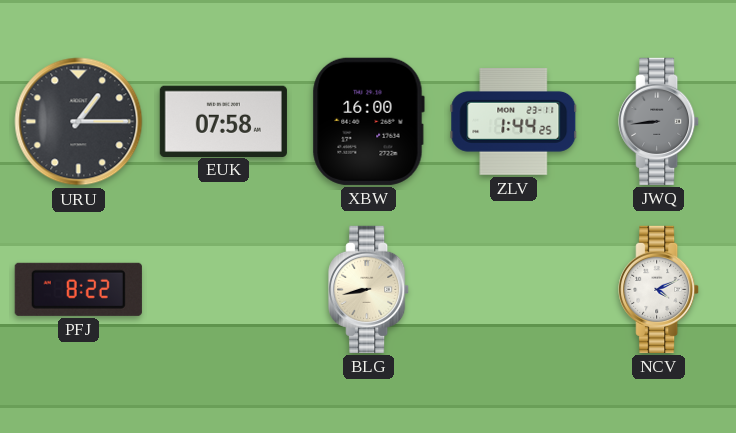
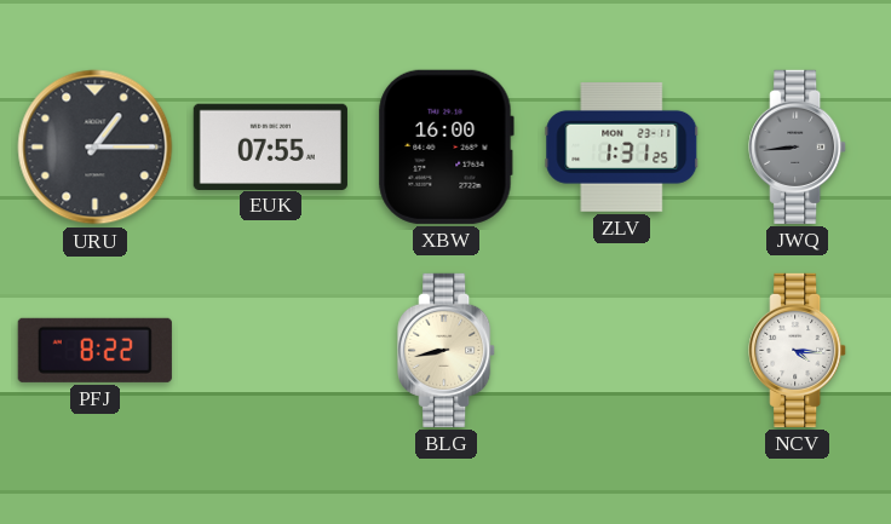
EUK: 07:58 -> 07:55 (270, 146)
ZLV: 1:44 -> 1:31 (622, 148)
NCV: 4:11 -> 4:16 (798, 350)
